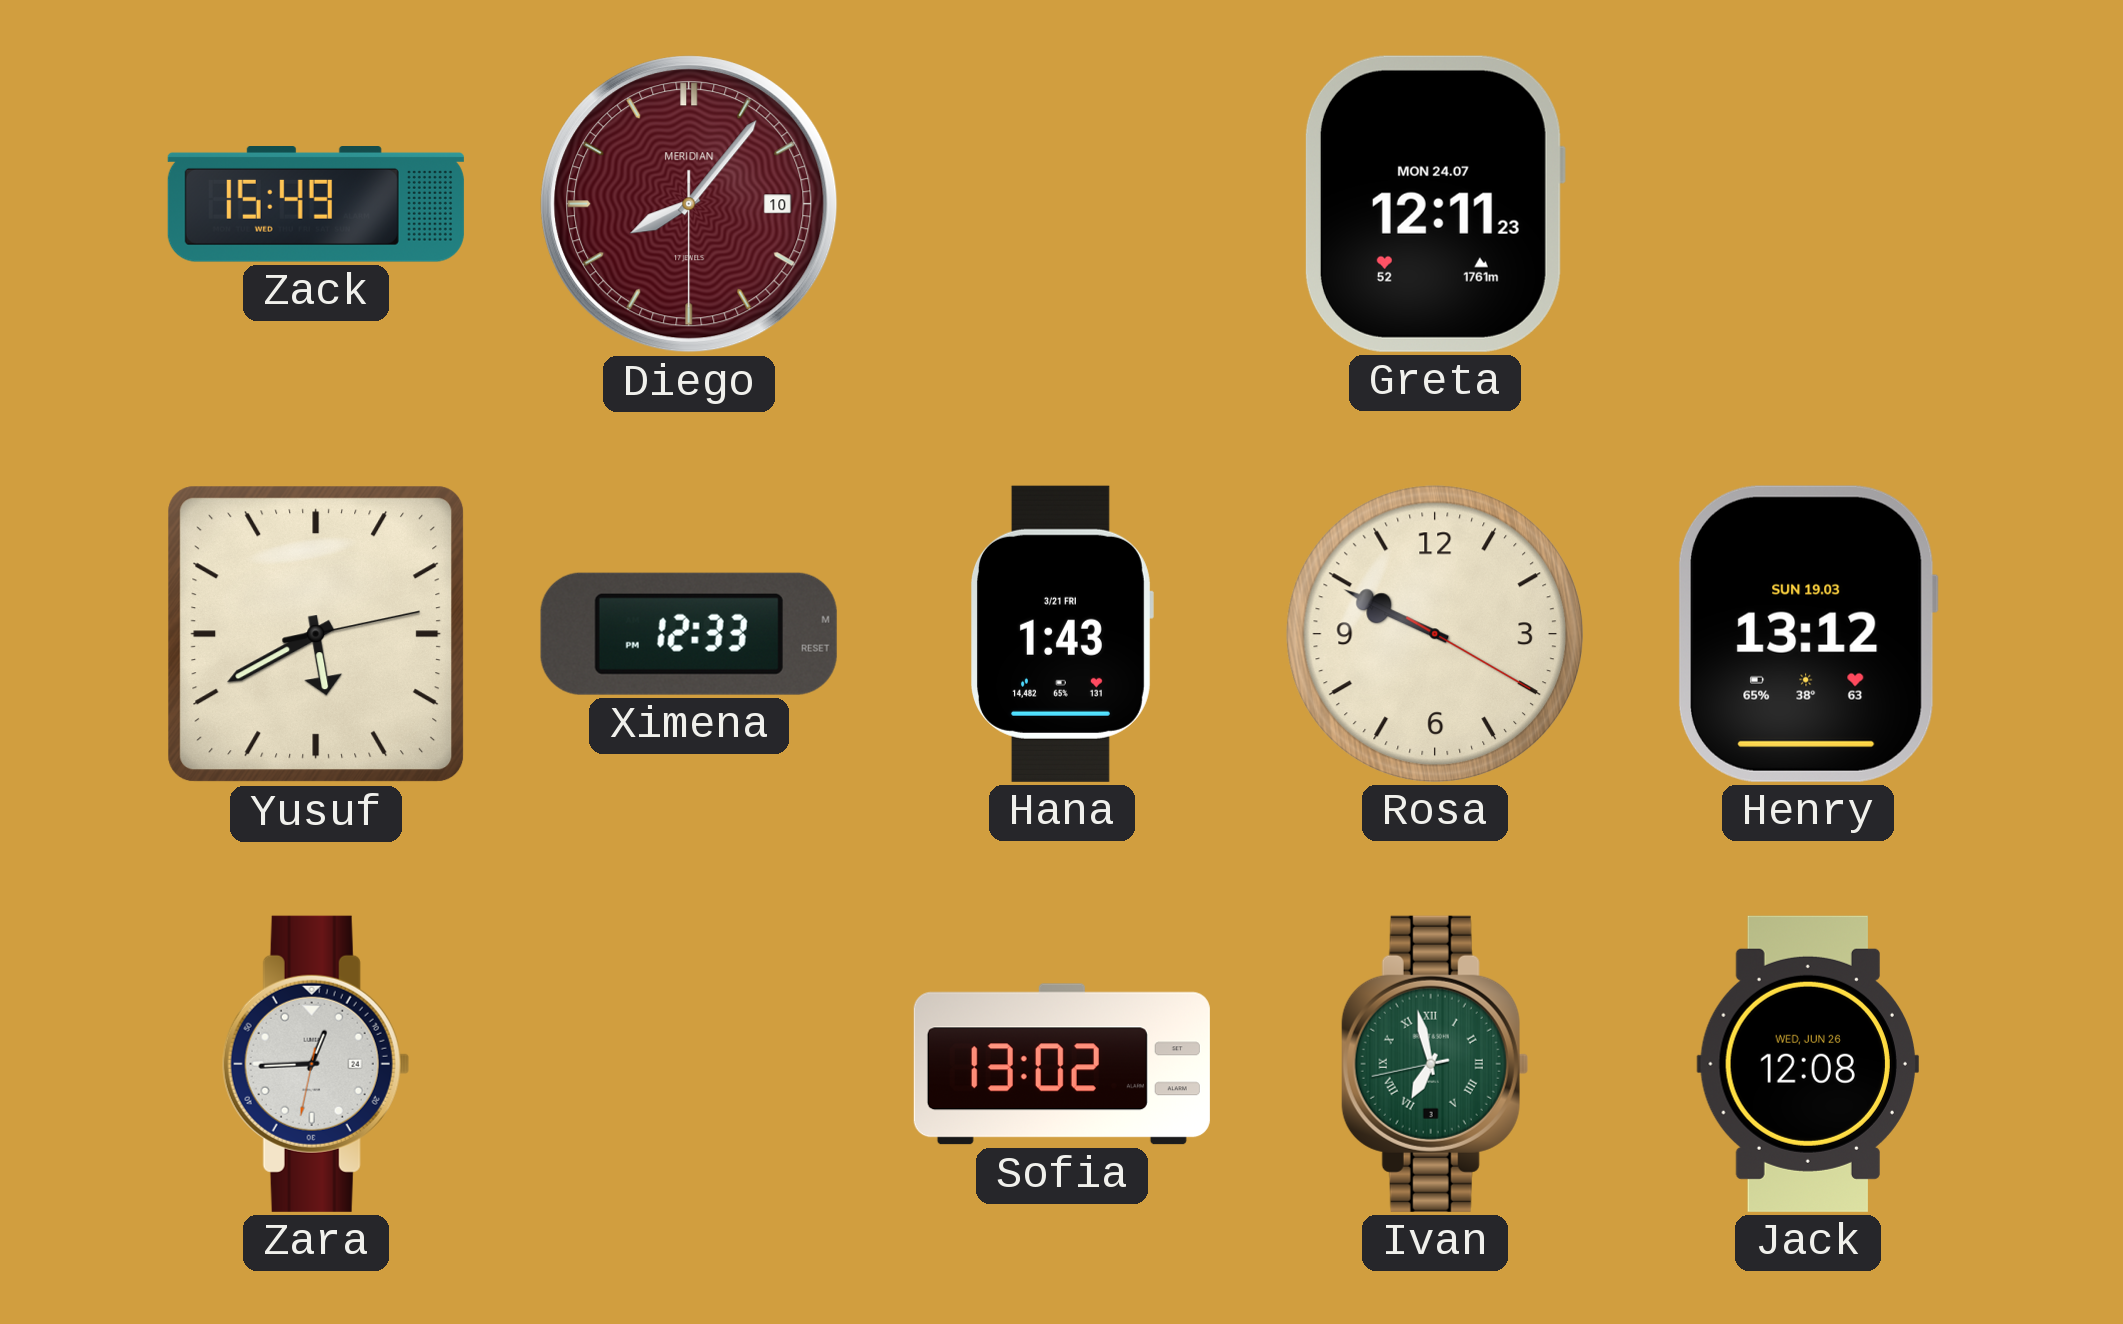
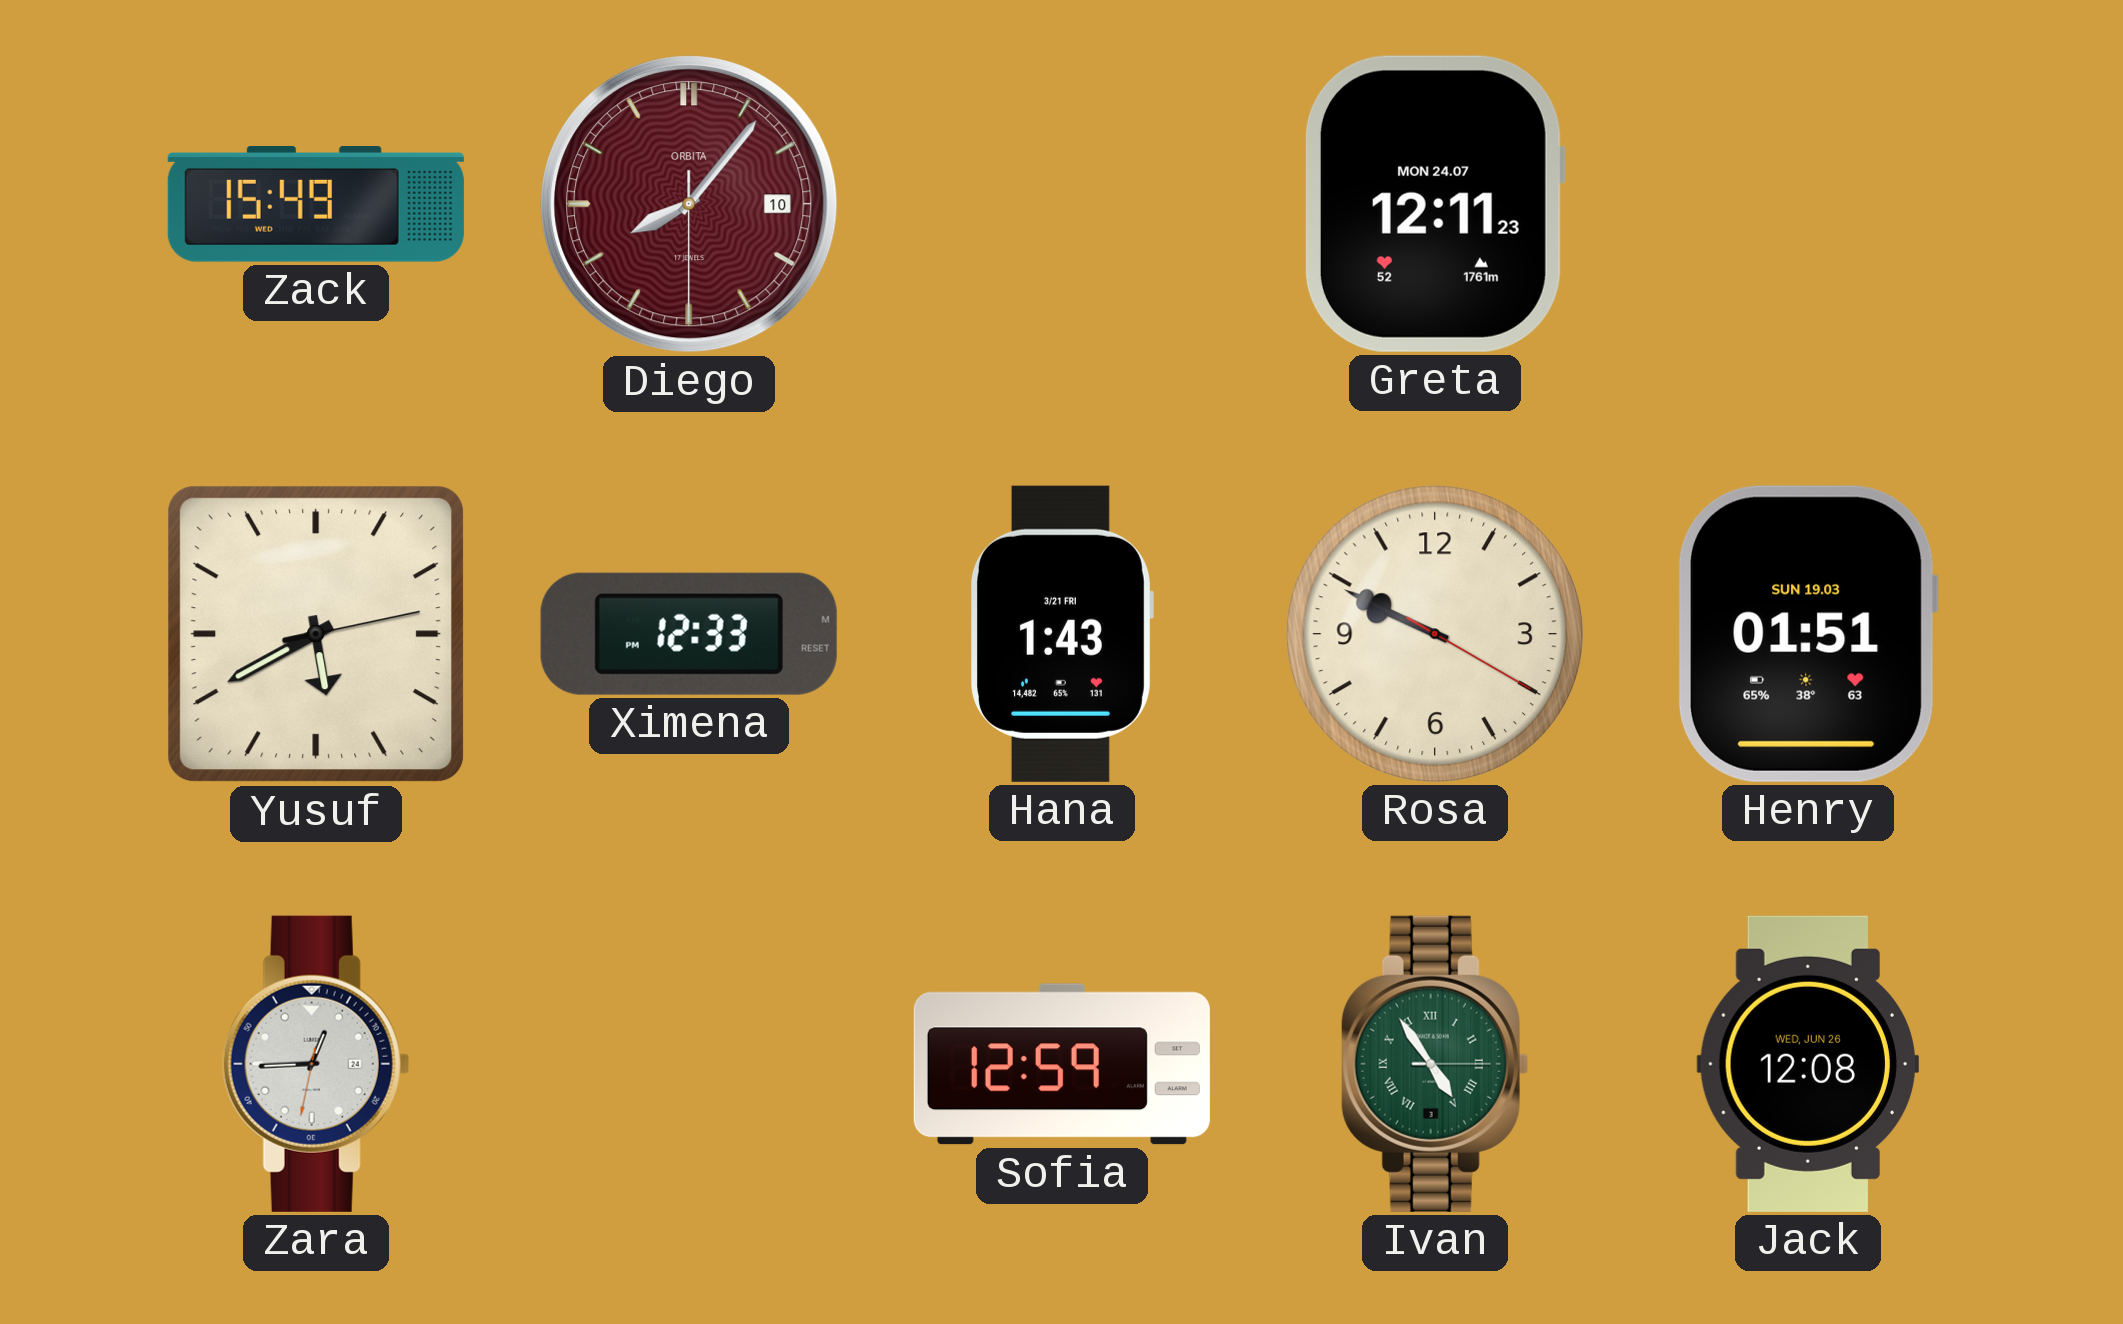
Diego brand: MERIDIAN -> ORBITA (689, 204)
Henry: 13:12 -> 01:51 (1807, 634)
Sofia: 13:02 -> 12:59 (1062, 1064)
Ivan: 6:57 -> 4:54 (1435, 1064)
